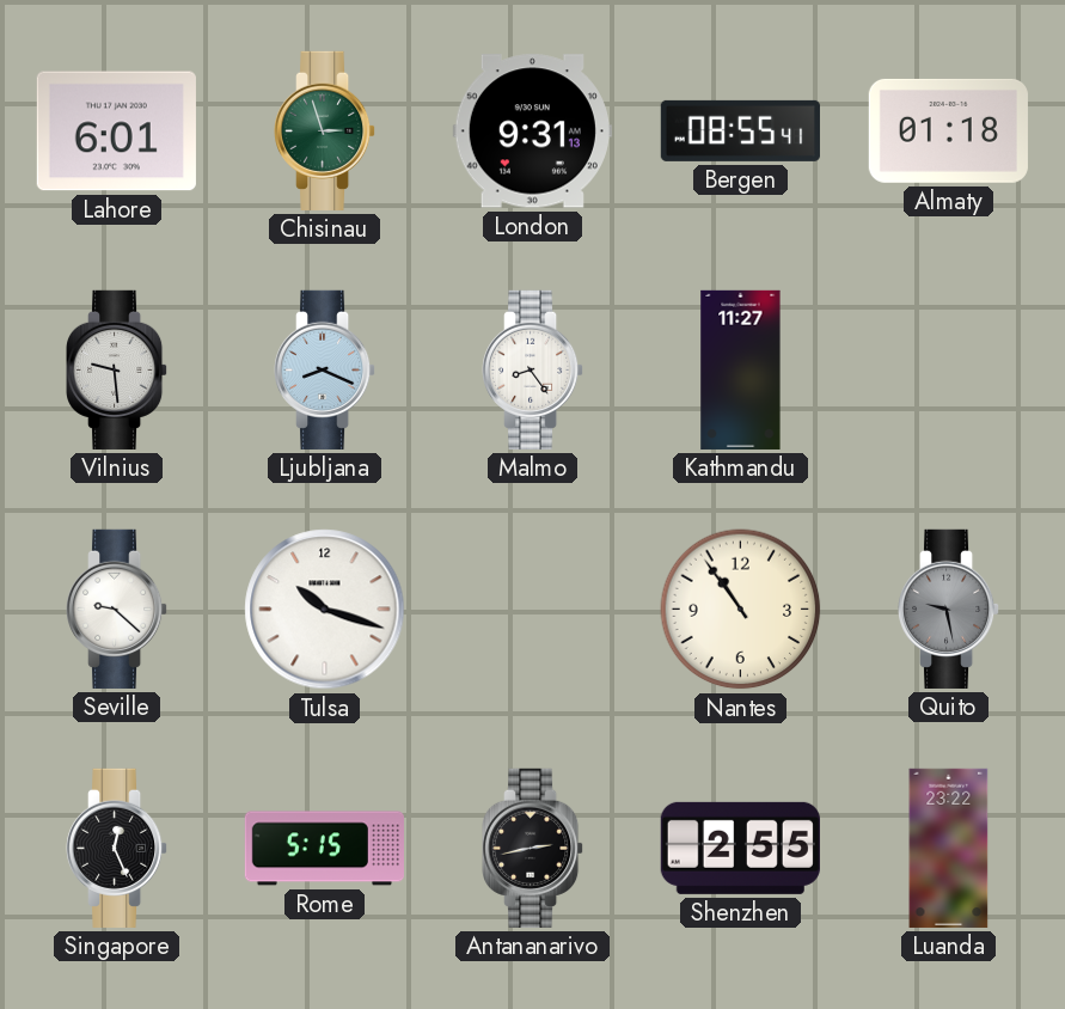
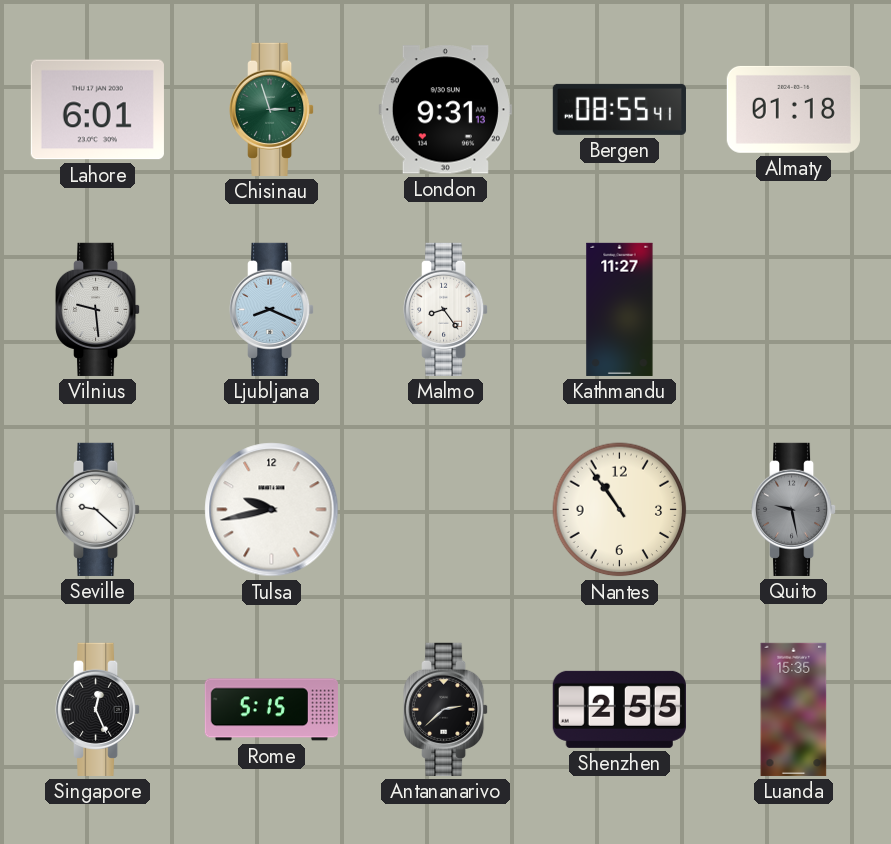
Tulsa: 10:18 -> 9:43 (272, 510)
Antananarivo: 2:43 -> 2:38 (447, 709)
Luanda: 23:22 -> 15:35 (794, 709)
